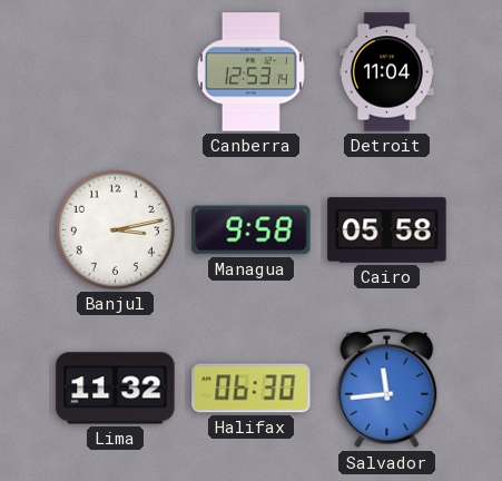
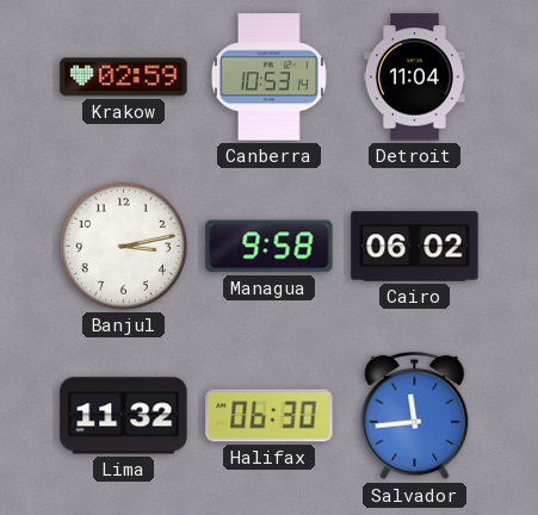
Krakow: none -> 02:59 (124, 77)
Canberra: 12:53 -> 10:53 (268, 77)
Cairo: 05:58 -> 06:02 (415, 247)
